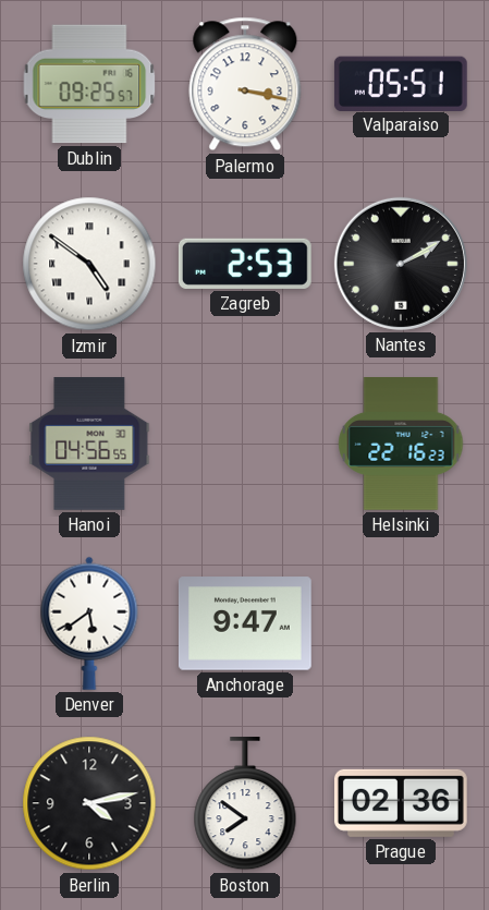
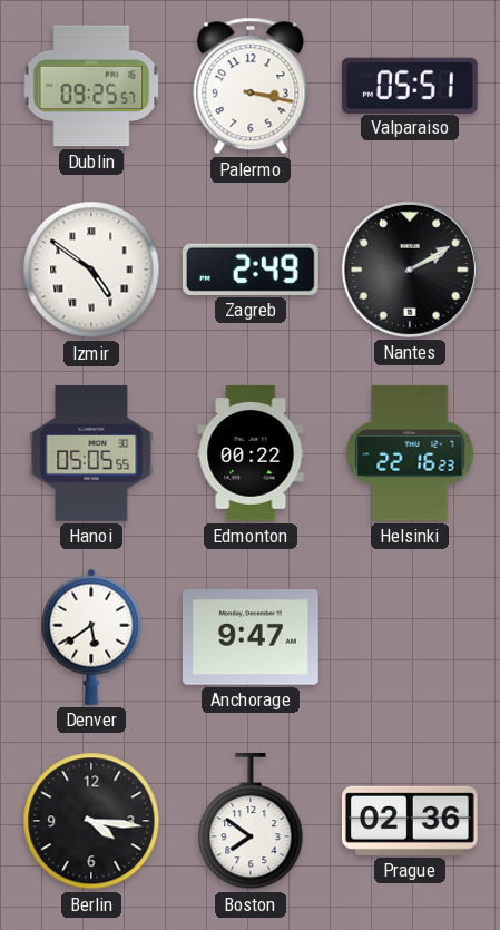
Zagreb: 2:53 -> 2:49 (251, 270)
Hanoi: 04:56 -> 05:05 (91, 454)
Edmonton: none -> 00:22 (251, 454)
Berlin: 4:13 -> 4:16 (91, 821)
